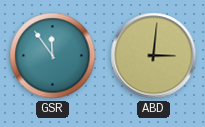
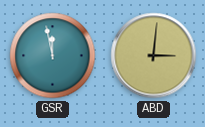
GSR: 11:54 -> 11:58 (53, 56)
